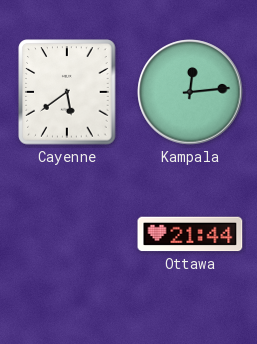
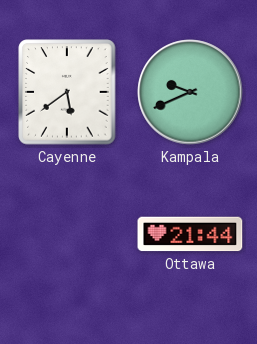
Kampala: 12:14 -> 9:41 (190, 92)
